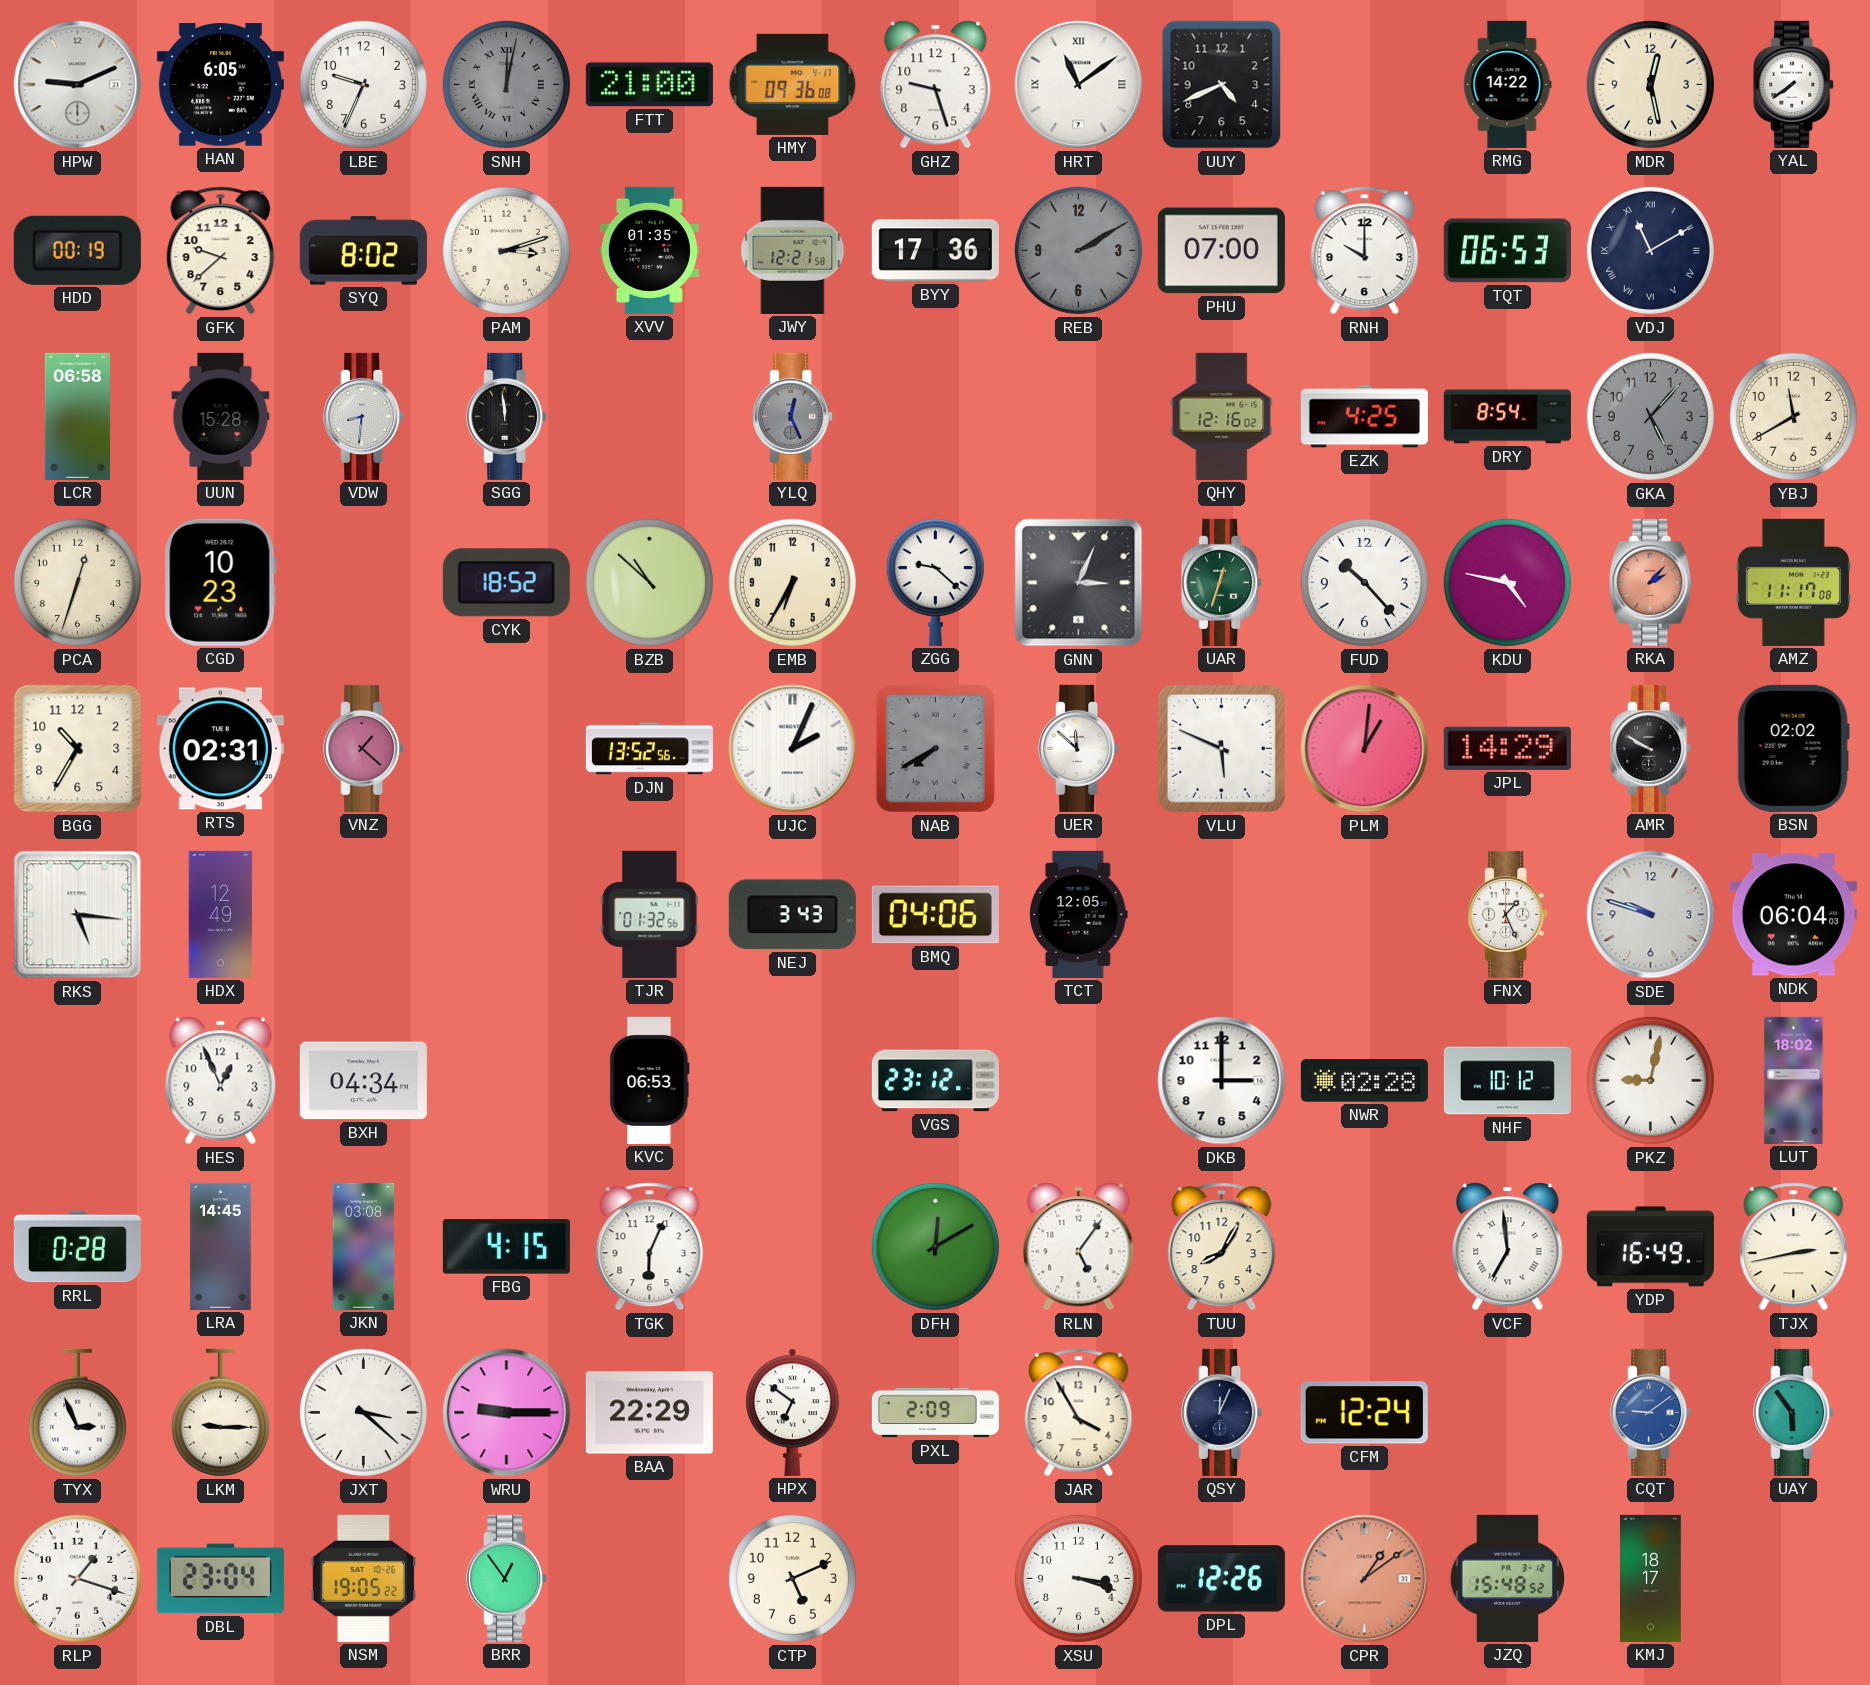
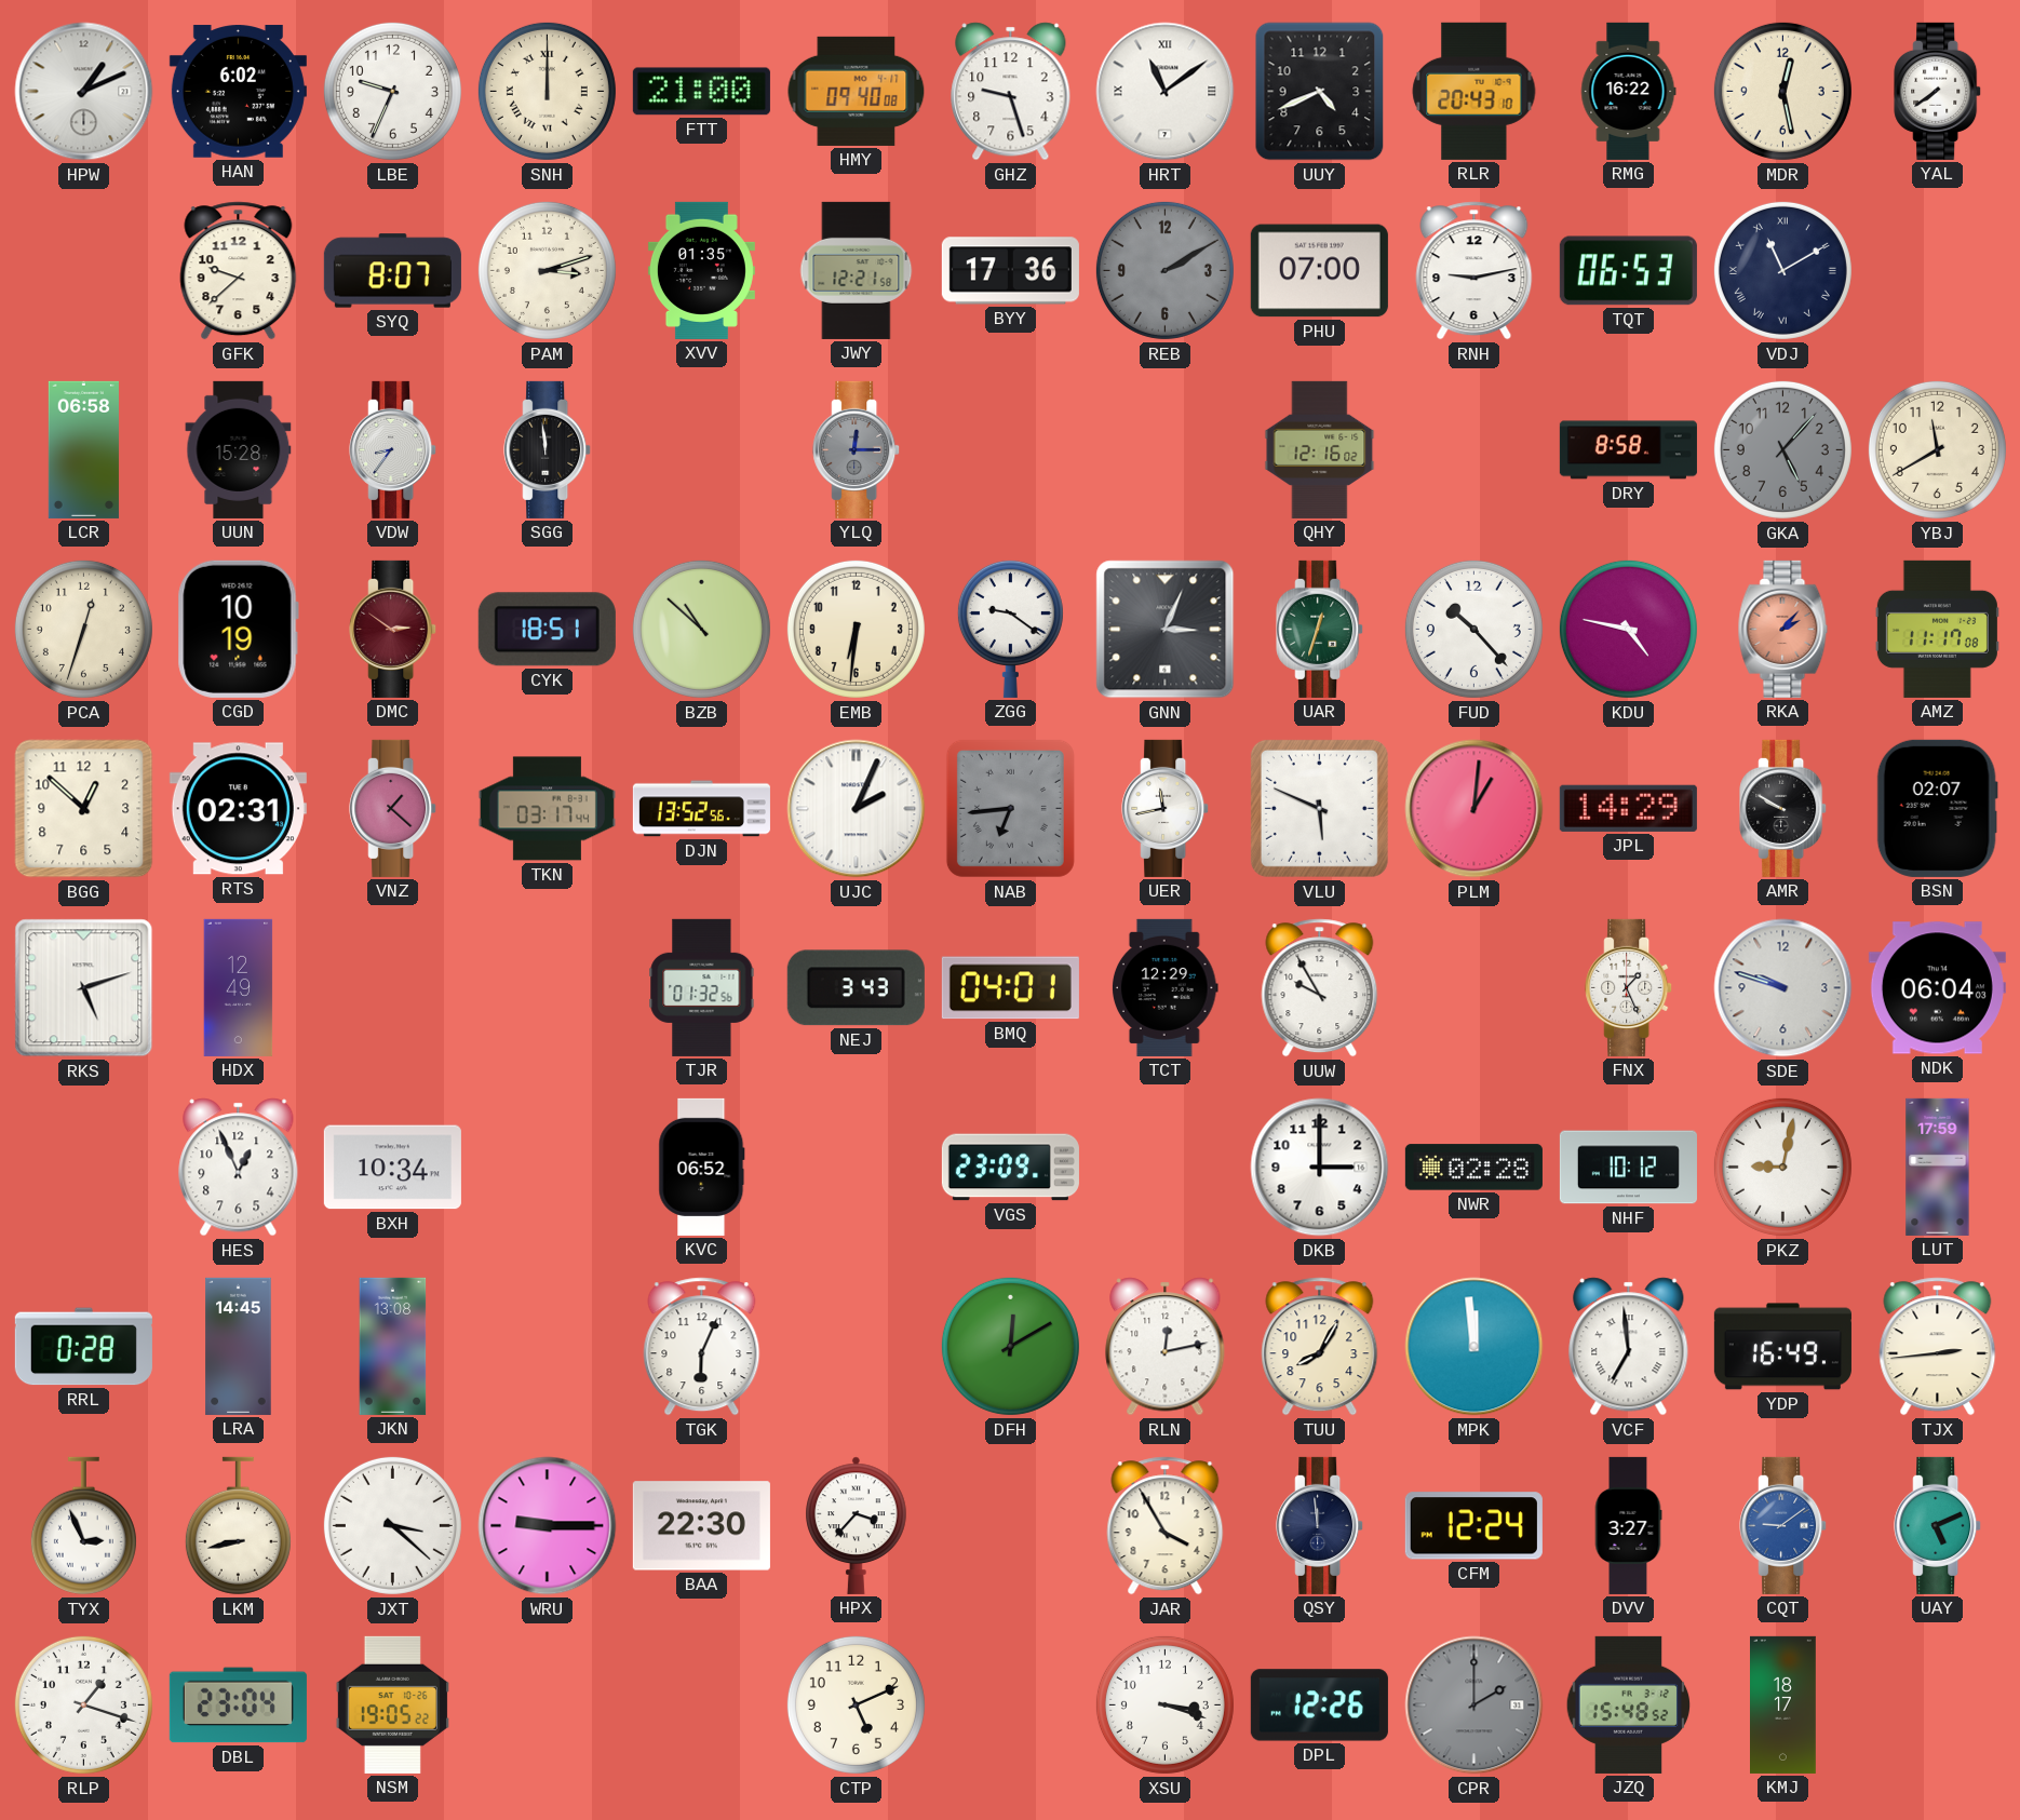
HPW: 9:11 -> 1:11 (84, 92)
HAN: 6:05 -> 6:02 (238, 92)
SNH: 12:02 -> 12:00 (547, 91)
SNH dial: grey -> cream (547, 91)
HMY: 09:36 -> 09:40 (857, 91)
RLR: none -> 20:43 (1474, 91)
RMG: 14:22 -> 16:22 (1628, 91)
HDD: 00:19 -> none (77, 250)
SYQ: 8:02 -> 8:07 (392, 271)
RNH: 10:00 -> 9:13 (1474, 271)
VDW: 8:31 -> 8:36 (393, 449)
YLQ: 12:26 -> 12:15 (857, 449)
EZK: 4:25 -> none (1364, 417)
DRY: 8:54 -> 8:58 (1628, 450)
CGD: 10:23 -> 10:19 (238, 629)
DMC: none -> 2:51 (393, 629)
CYK: 18:52 -> 18:51 (547, 630)
EMB: 6:35 -> 6:31 (856, 629)
ZGG: 9:22 -> 9:21 (1010, 629)
BGG: 10:35 -> 12:52 (84, 809)
TKN: none -> 03:17 (547, 809)
NAB: 7:40 -> 6:44 (1010, 808)
UER: 11:52 -> 11:43 (1166, 808)
BSN: 02:02 -> 02:07 (1937, 808)
RKS: 5:16 -> 5:12 (84, 988)
BMQ: 04:06 -> 04:01 (1010, 988)
TCT: 12:05 -> 12:29 (1164, 987)
UUW: none -> 9:55 (1320, 988)
BXH: 04:34 -> 10:34 (392, 1168)
KVC: 06:53 -> 06:52 (702, 1167)
VGS: 23:12 -> 23:09 (1010, 1168)
LUT: 18:02 -> 17:59 (1938, 1167)
JKN: 03:08 -> 13:08 (393, 1346)
FBG: 4:15 -> none (506, 1247)
RLN: 5:06 -> 12:13 (1166, 1347)
MPK: none -> 11:59 (1474, 1347)
TJX: 2:43 -> 2:44 (1938, 1347)
LKM: 9:15 -> 8:43 (238, 1526)
BAA: 22:29 -> 22:30 (701, 1526)
HPX: 6:51 -> 3:37 (857, 1525)
PXL: 2:09 -> none (935, 1413)
QSY: 12:04 -> 11:59 (1320, 1525)
DVV: none -> 3:27 (1628, 1525)
UAY: 5:54 -> 5:11 (1938, 1525)
BRR: 12:54 -> none (507, 1578)
CPR: 1:09 -> 2:00 (1474, 1706)
CPR dial: salmon -> grey (1474, 1706)
